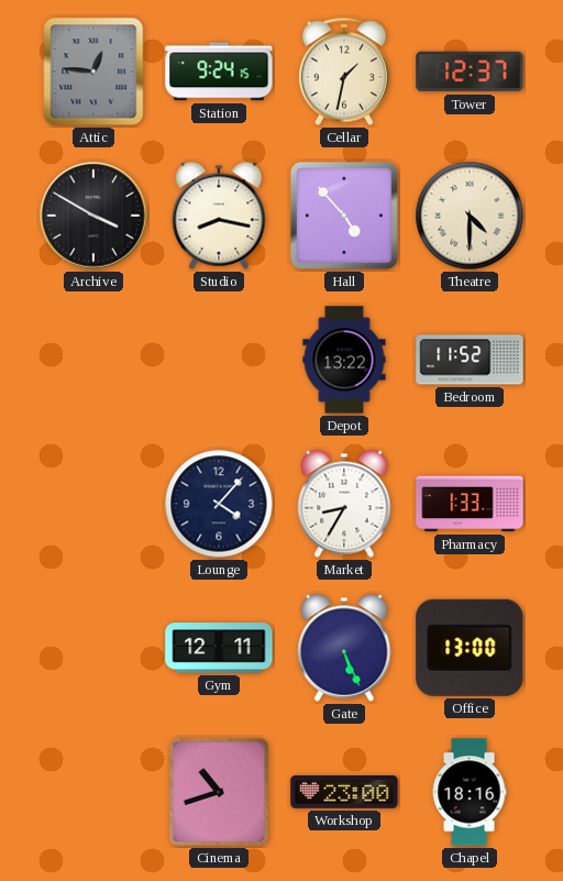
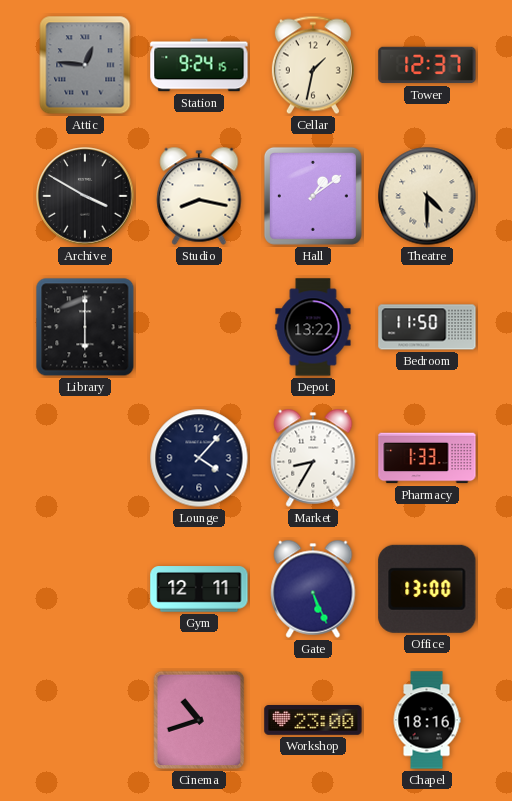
Hall: 4:53 -> 1:09 (313, 196)
Library: none -> 6:00 (85, 327)
Bedroom: 11:52 -> 11:50 (427, 327)
